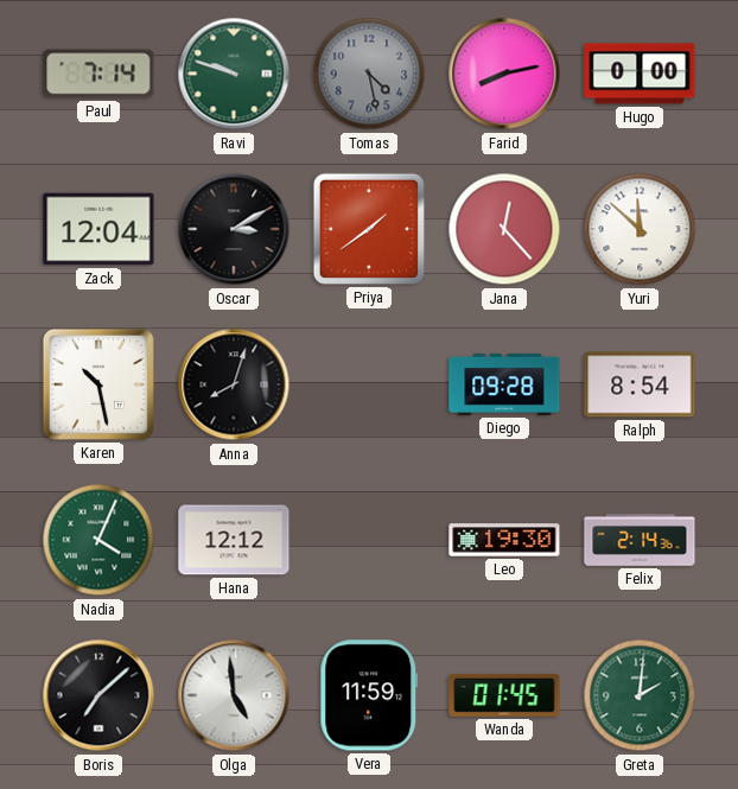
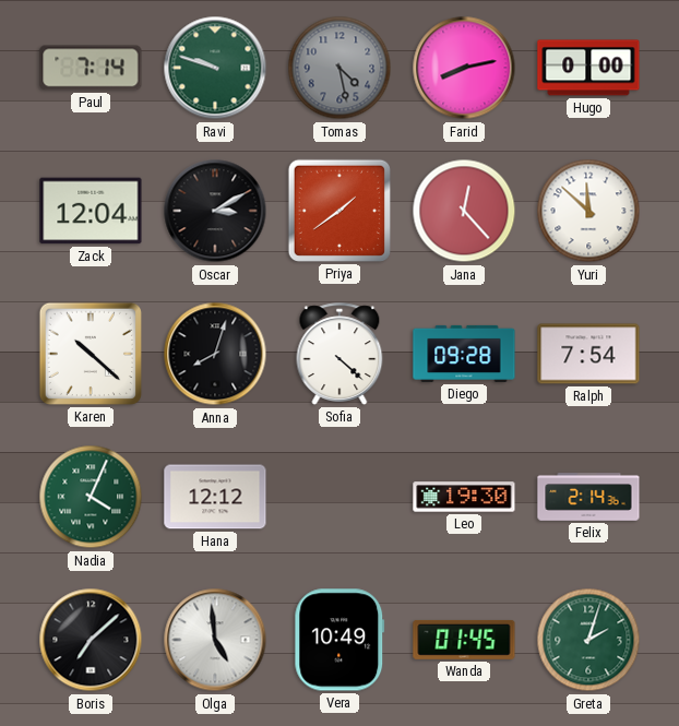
Karen: 10:28 -> 10:22 (91, 354)
Sofia: none -> 4:22 (339, 354)
Ralph: 8:54 -> 7:54 (588, 354)
Vera: 11:59 -> 10:49 (339, 640)
Greta: 2:01 -> 2:03 (588, 640)
